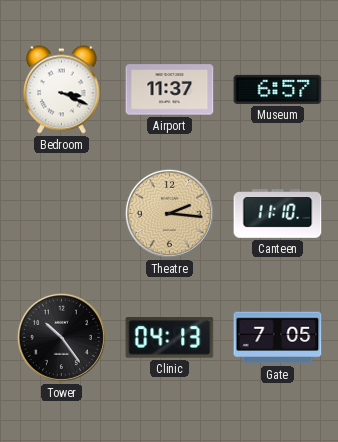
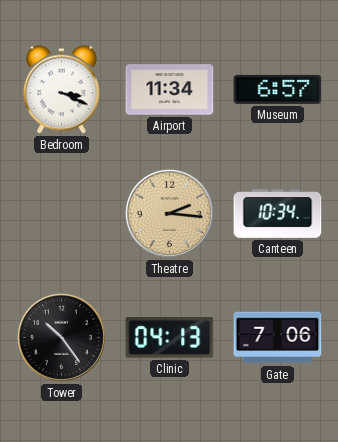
Airport: 11:37 -> 11:34 (170, 90)
Canteen: 11:10 -> 10:34 (278, 214)
Gate: 7:05 -> 7:06 (278, 338)
